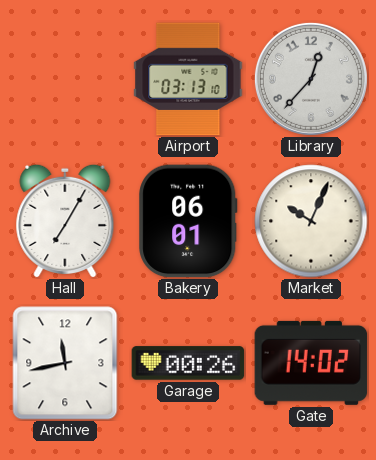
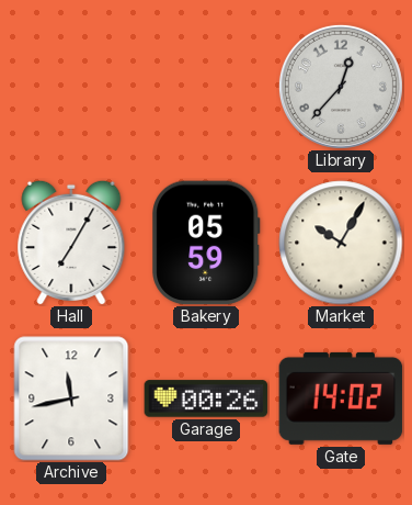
Airport: 03:13 -> none (188, 79)
Bakery: 06:01 -> 05:59 (206, 243)
Market: 10:04 -> 10:05 (341, 243)
